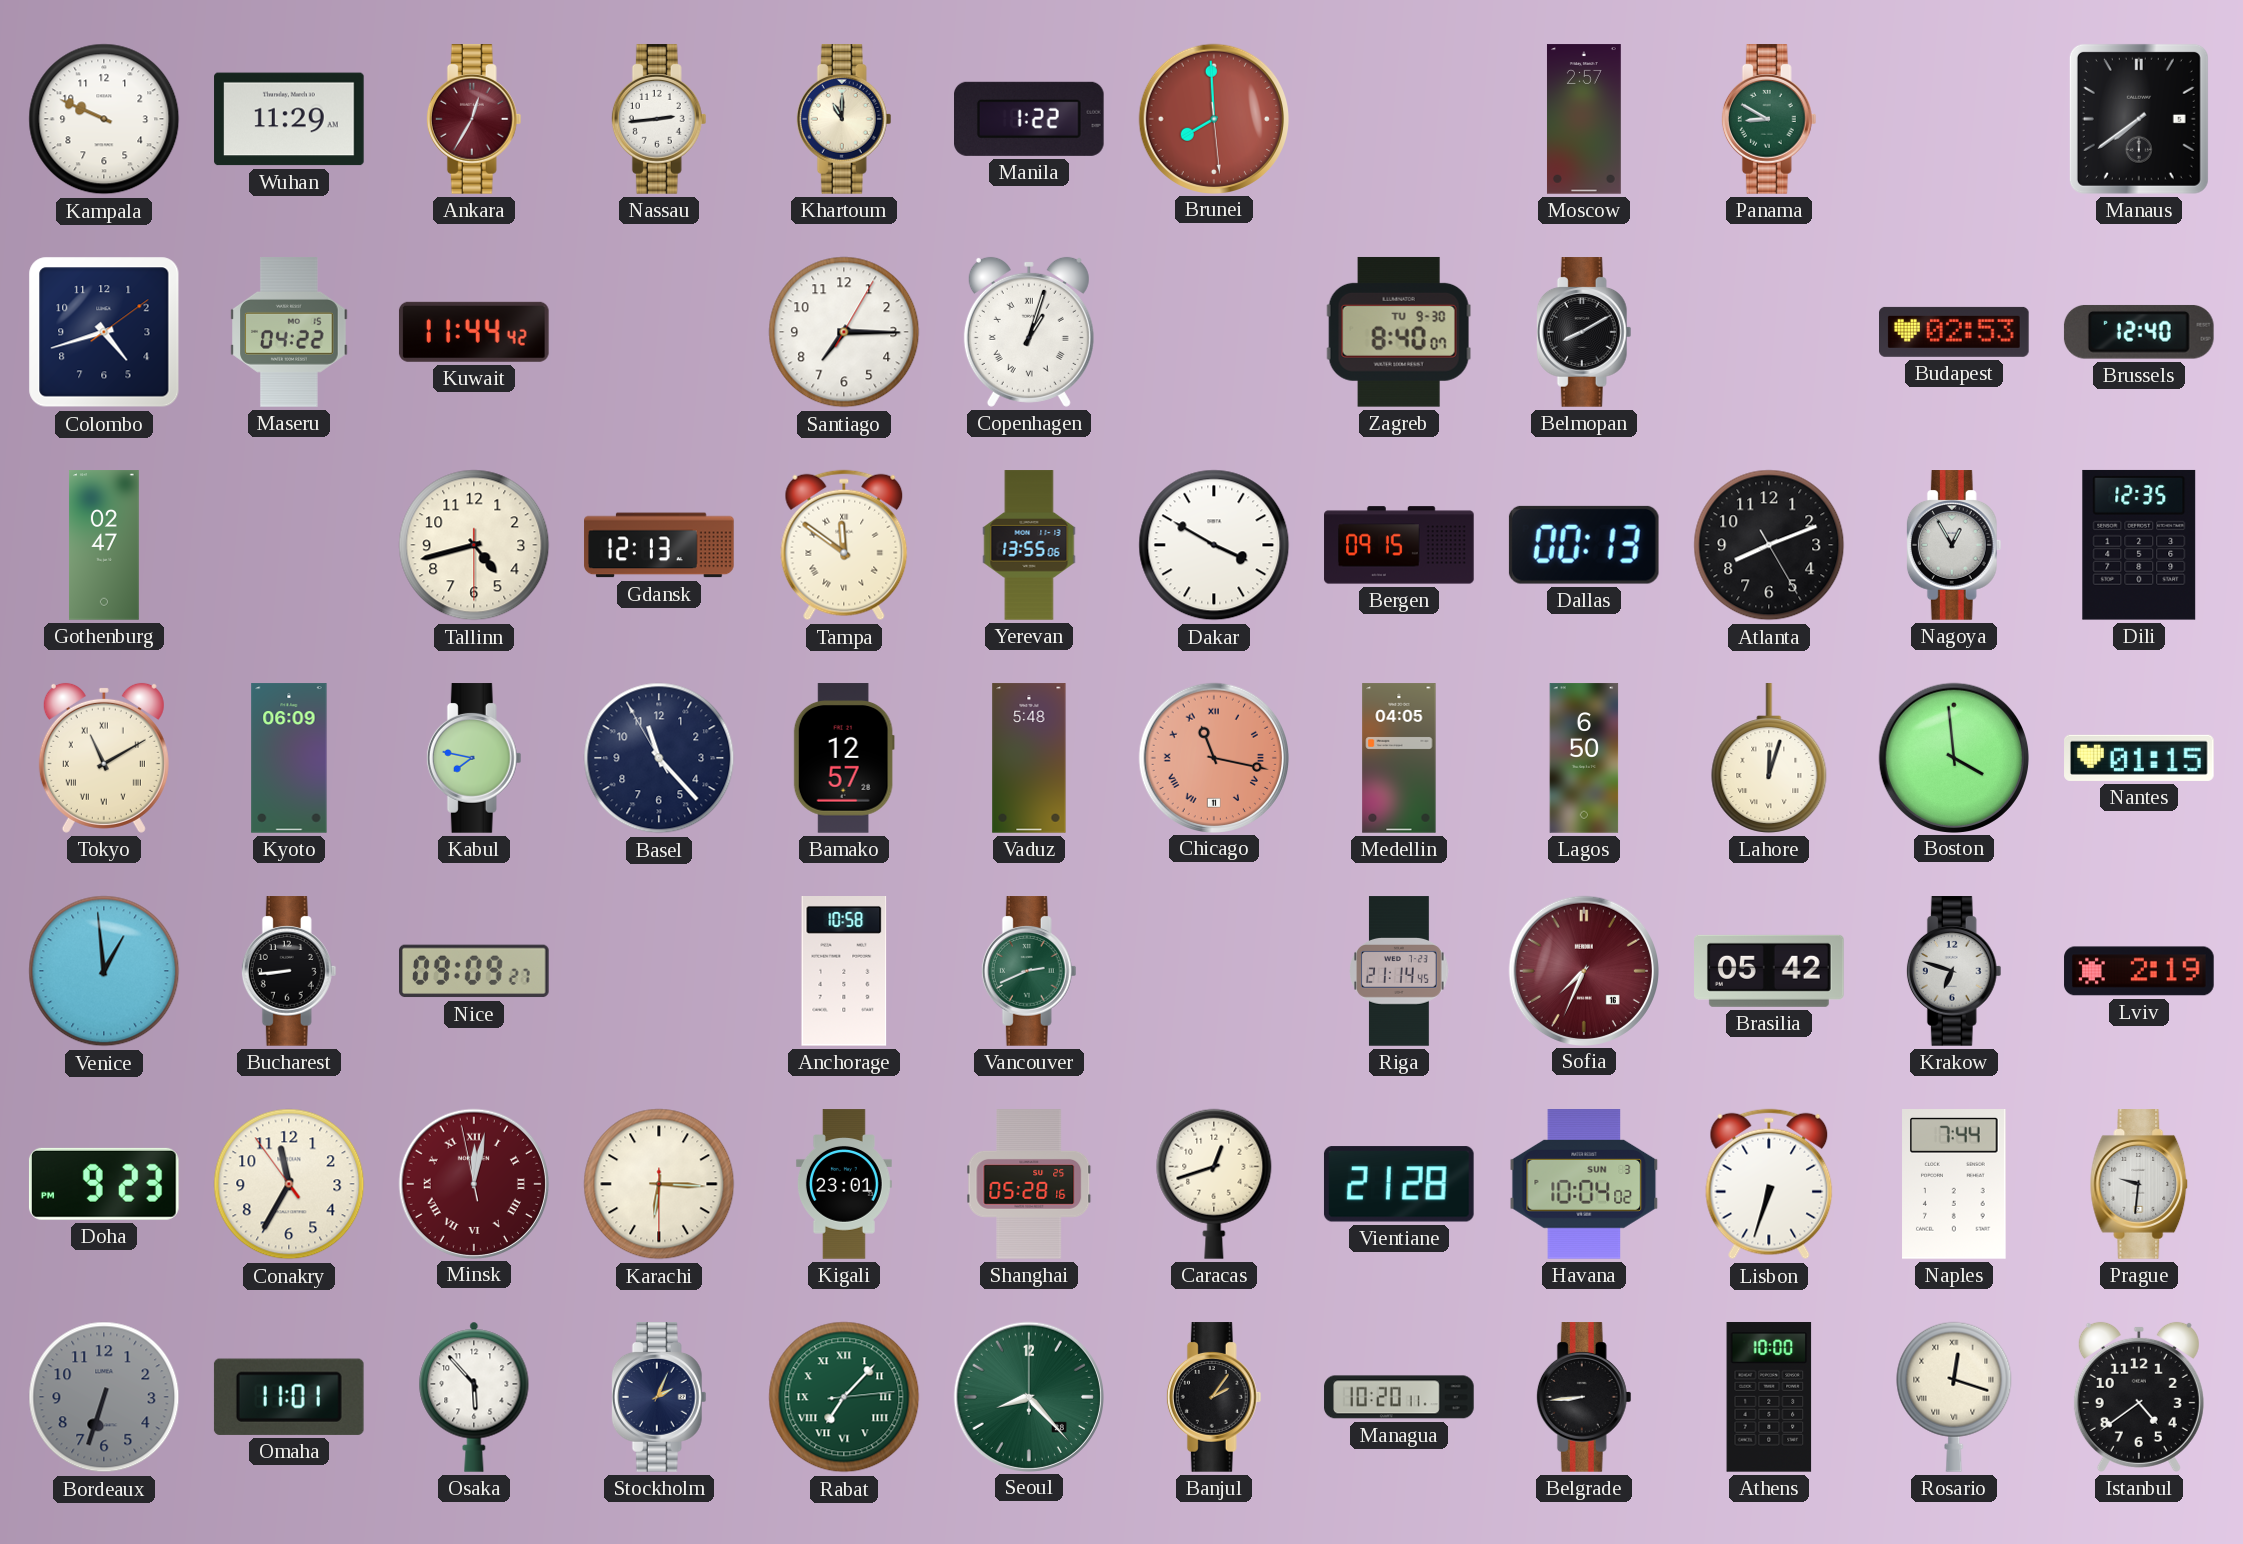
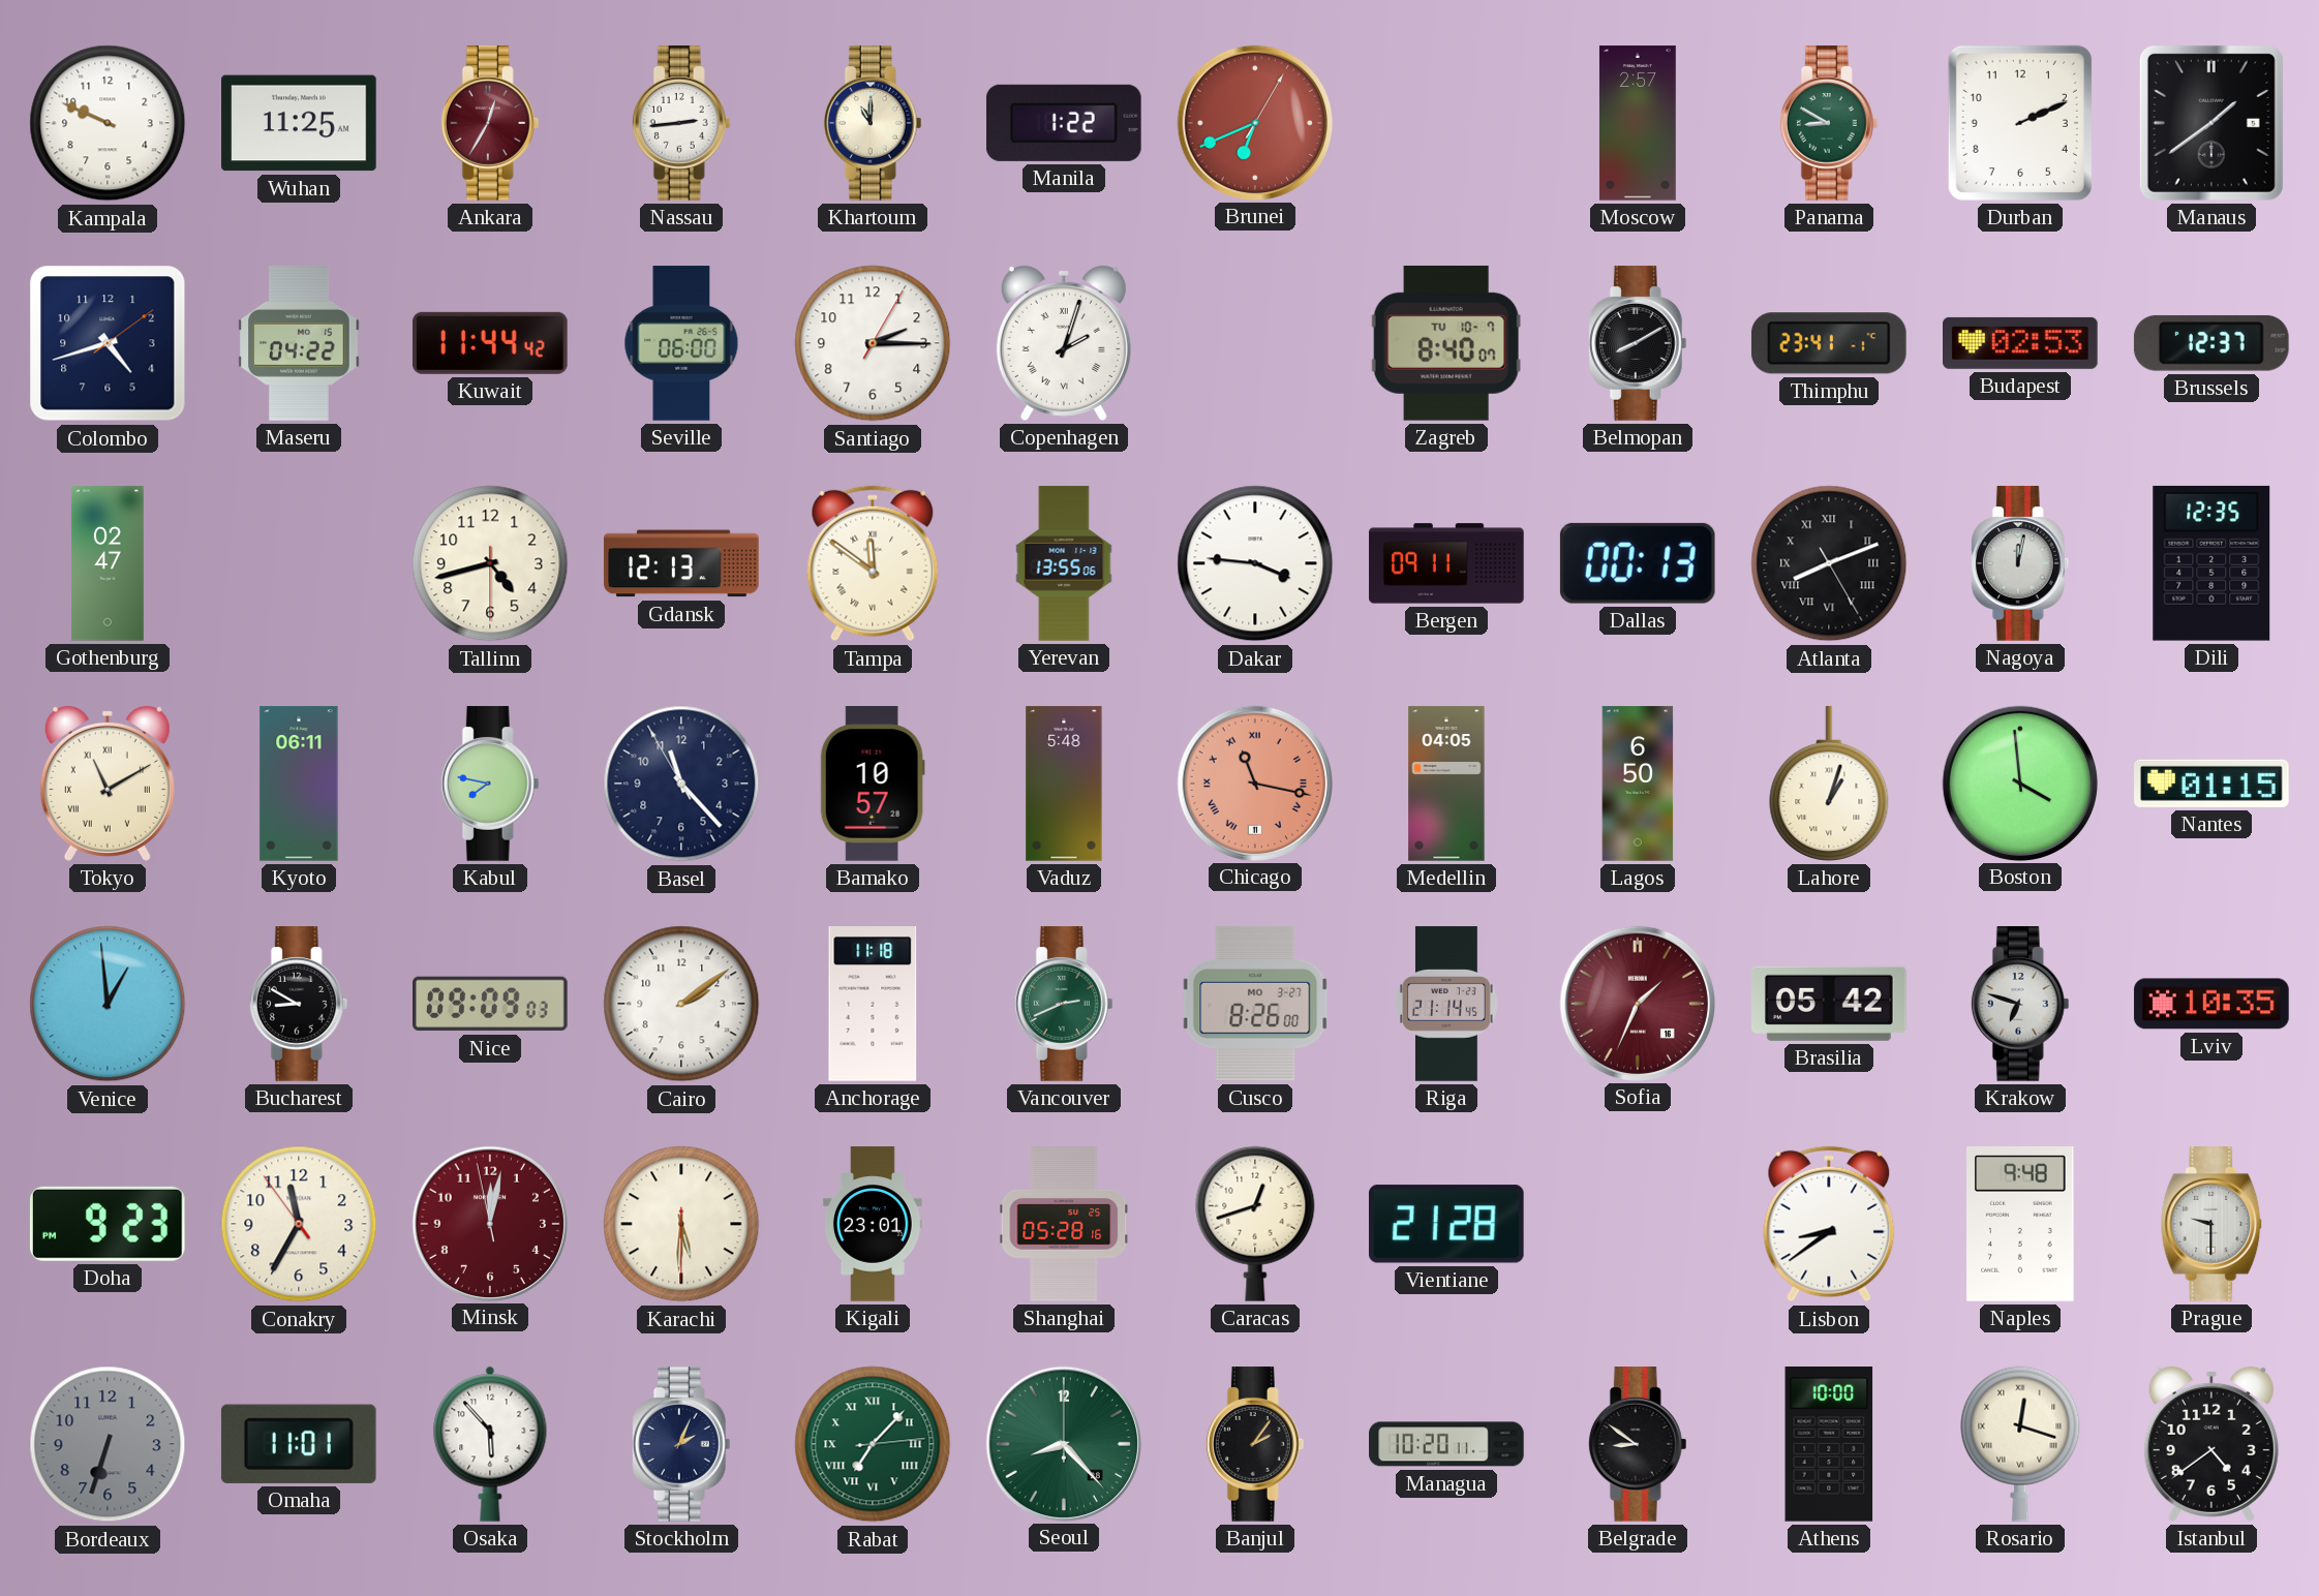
Wuhan: 11:29 -> 11:25 (299, 123)
Brunei: 7:59 -> 6:41 (1254, 122)
Durban: none -> 2:11 (2020, 123)
Manaus: 7:39 -> 1:39 (2211, 123)
Seville: none -> 06:00 (681, 343)
Santiago: 7:15 -> 2:15 (873, 343)
Copenhagen: 1:03 -> 2:03 (1064, 343)
Zagreb date: TU 9-30 -> TU 10-7 (1446, 343)
Thimphu: none -> 23:41 (1829, 343)
Brussels: 12:40 -> 12:37 (2211, 343)
Dakar: 3:50 -> 3:46 (1255, 563)
Bergen: 09:15 -> 09:11 (1446, 563)
Atlanta numerals: Arabic -> Roman (1829, 563)
Nagoya: 12:55 -> 12:02 (2020, 563)
Kyoto: 06:09 -> 06:11 (299, 784)
Bamako: 12:57 -> 10:57 (873, 784)
Lahore: 12:03 -> 1:03 (1829, 784)
Bucharest: 8:44 -> 8:50 (299, 1004)
Nice: 09:09:27 -> 09:09:03 (490, 1004)
Cairo: none -> 2:09 (681, 1004)
Anchorage: 10:58 -> 11:18 (873, 1005)
Cusco: none -> 8:26 (1255, 1005)
Sofia: 7:34 -> 1:34 (1637, 1003)
Lviv: 2:19 -> 10:35 (2211, 1004)
Minsk numerals: Roman -> Arabic (489, 1223)
Karachi: 6:15 -> 5:30 (681, 1224)
Havana: 10:04 -> none (1584, 1185)
Lisbon: 6:33 -> 8:39 (1829, 1224)
Naples: 7:44 -> 9:48 (2020, 1225)
Prague: 9:31 -> 9:30 (2211, 1224)
Belgrade: 8:44 -> 8:51 (1638, 1444)
